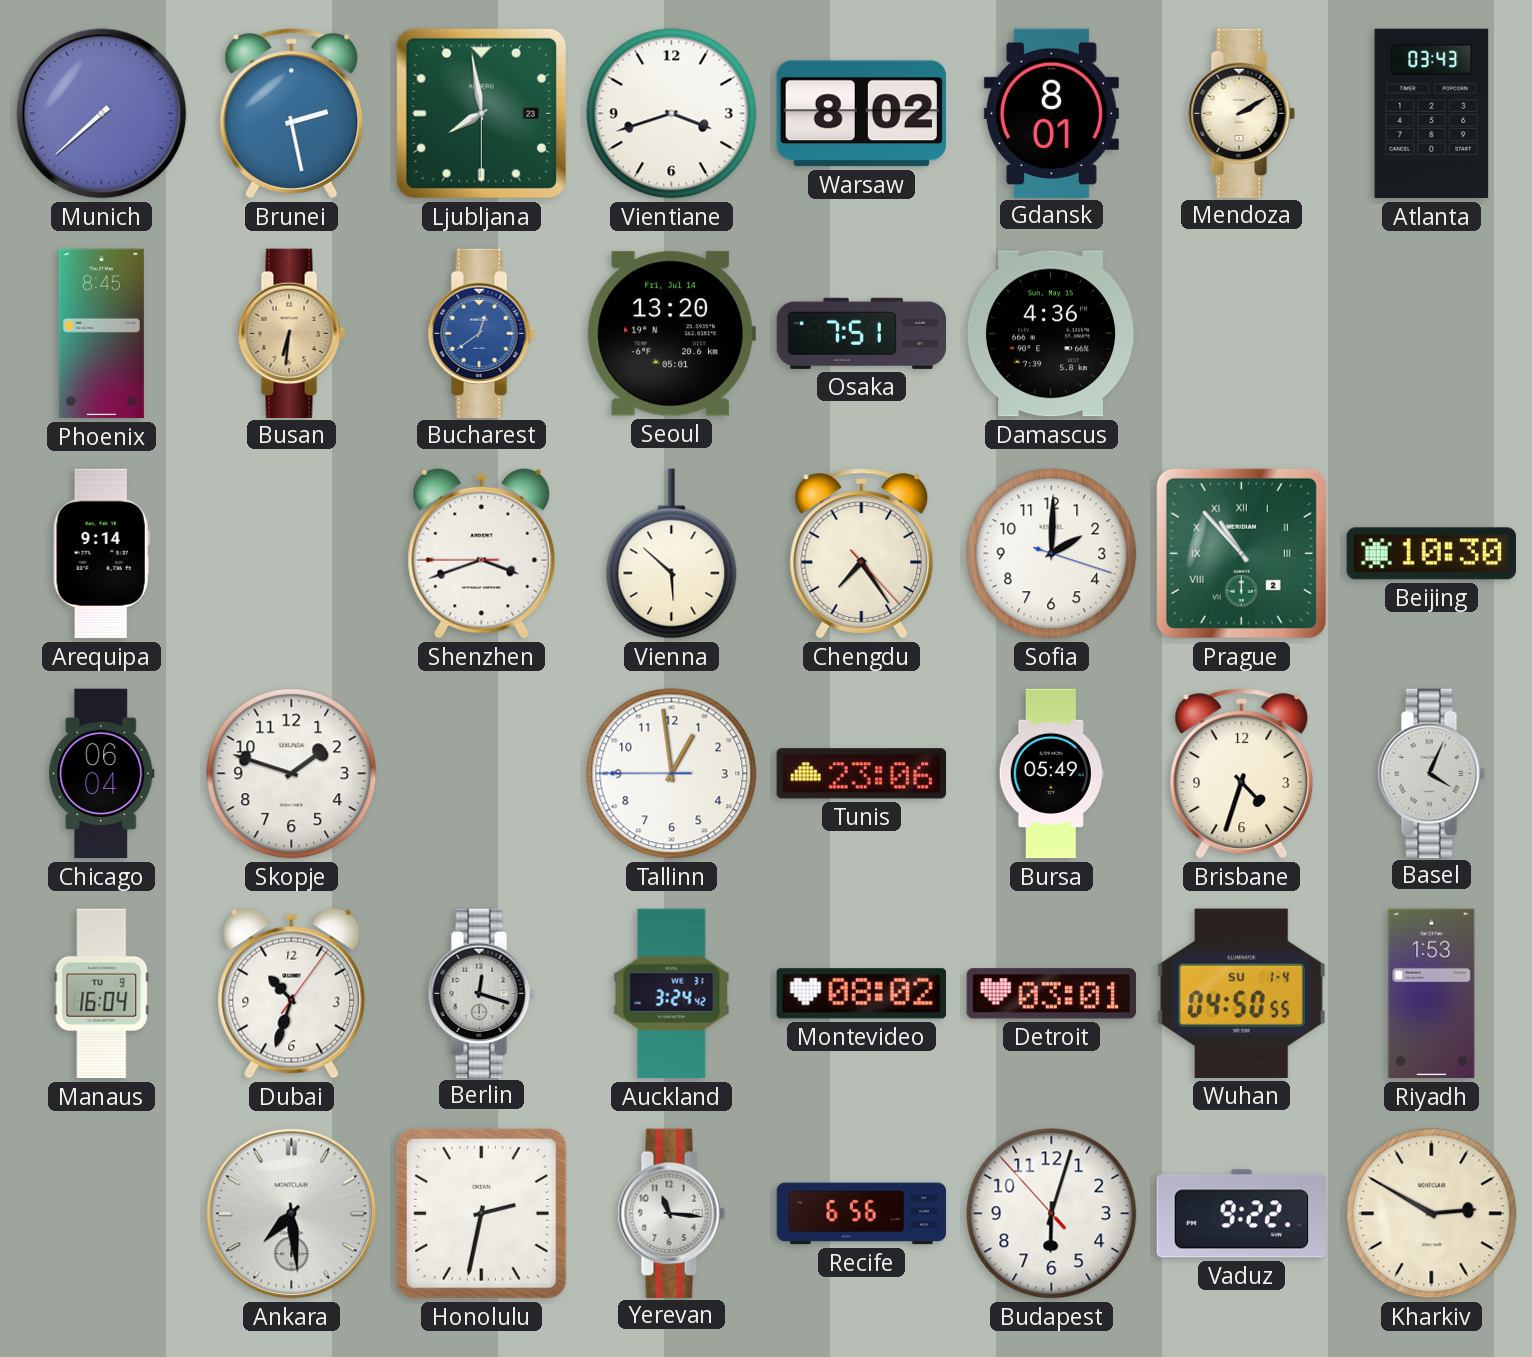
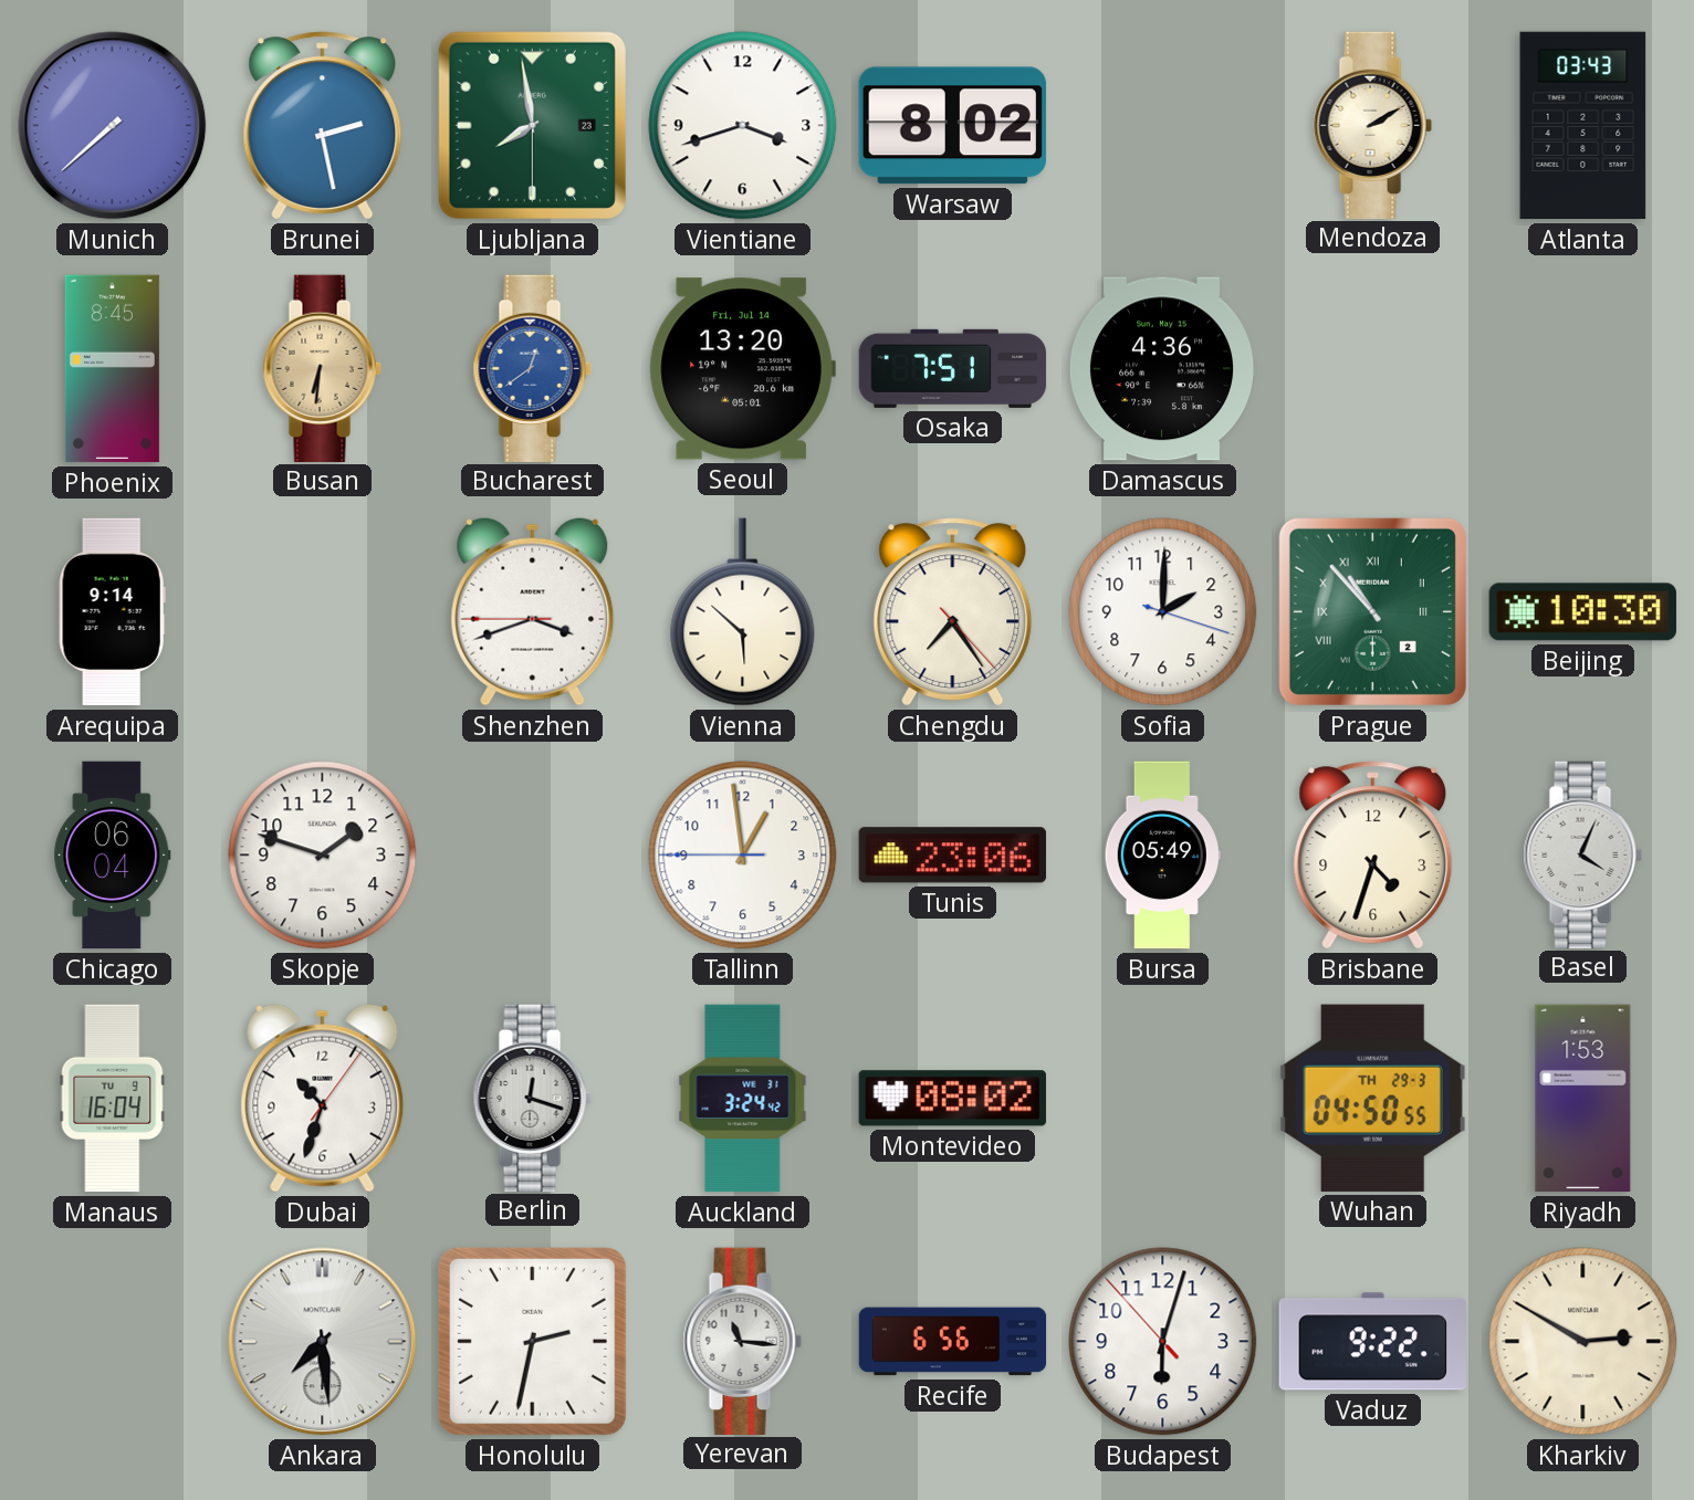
Gdansk: 8:01 -> none (1051, 113)
Detroit: 03:01 -> none (1051, 994)
Wuhan date: SU 1-4 -> TH 29-3 (1372, 1098)
